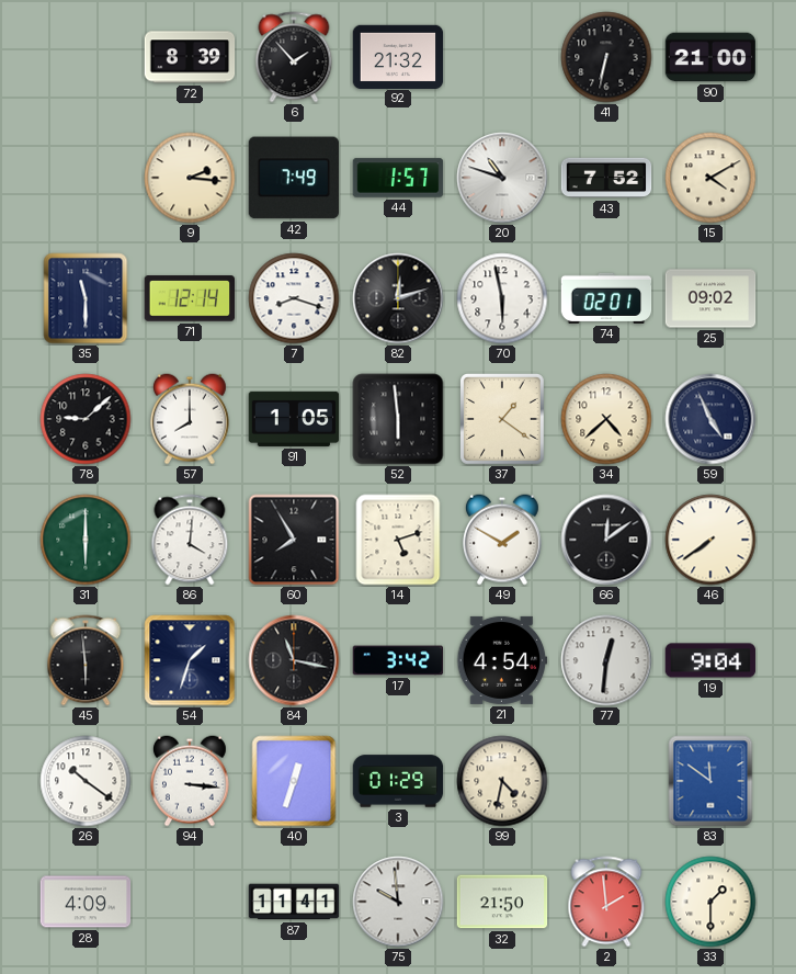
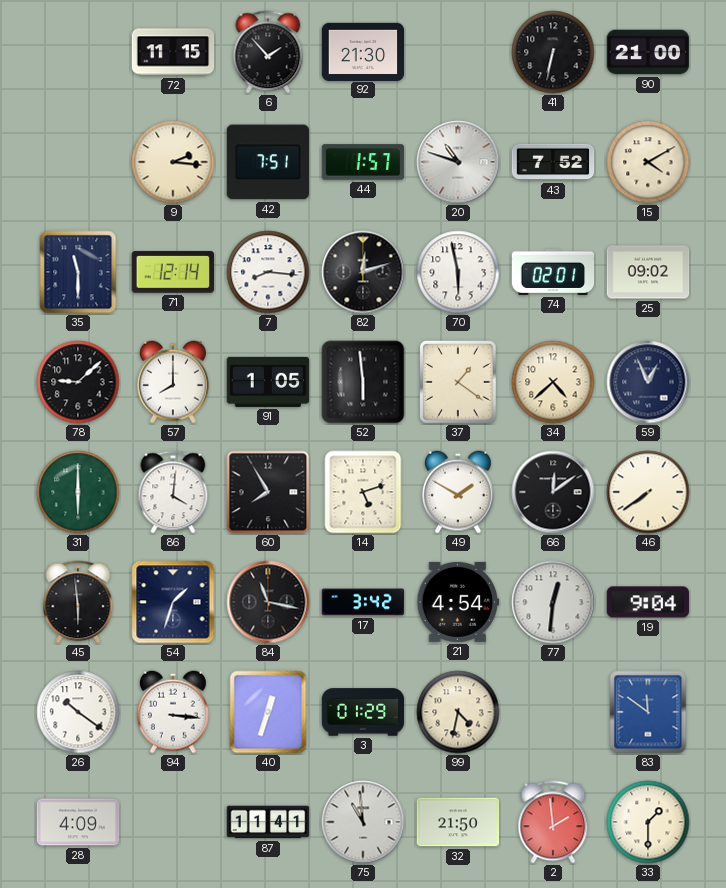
72: 8:39 -> 11:15 (173, 52)
92: 21:32 -> 21:30 (363, 51)
42: 7:49 -> 7:51 (268, 162)
7: 8:18 -> 8:16 (268, 272)
59: 4:56 -> 12:56 (648, 382)
75: 9:59 -> 10:59 (363, 822)
